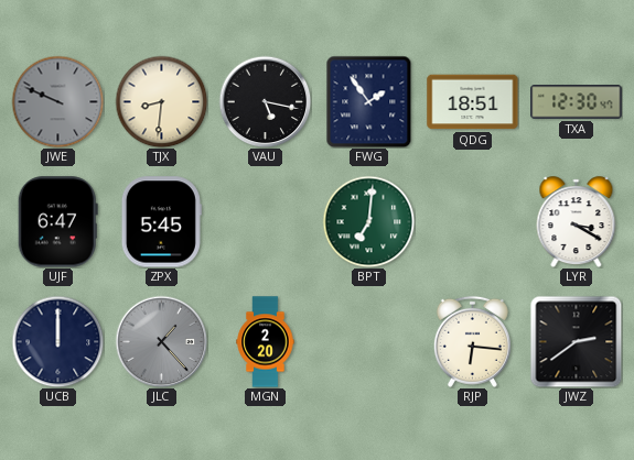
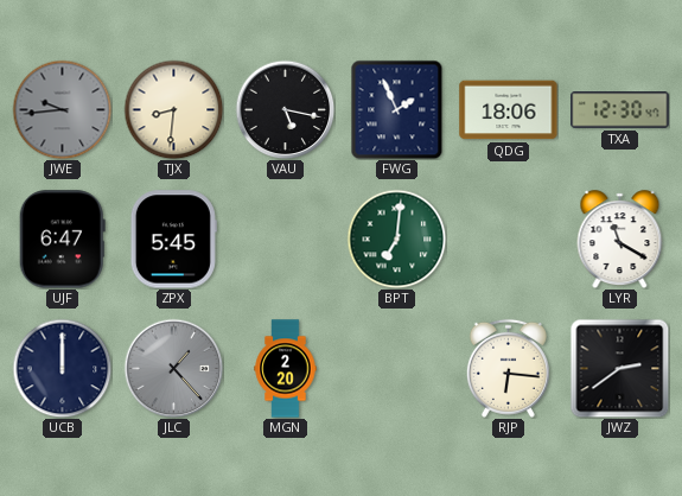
JWE: 9:49 -> 9:44 (62, 109)
FWG: 1:54 -> 1:56 (397, 109)
QDG: 18:51 -> 18:06 (509, 110)
LYR: 3:20 -> 11:20 (620, 240)
